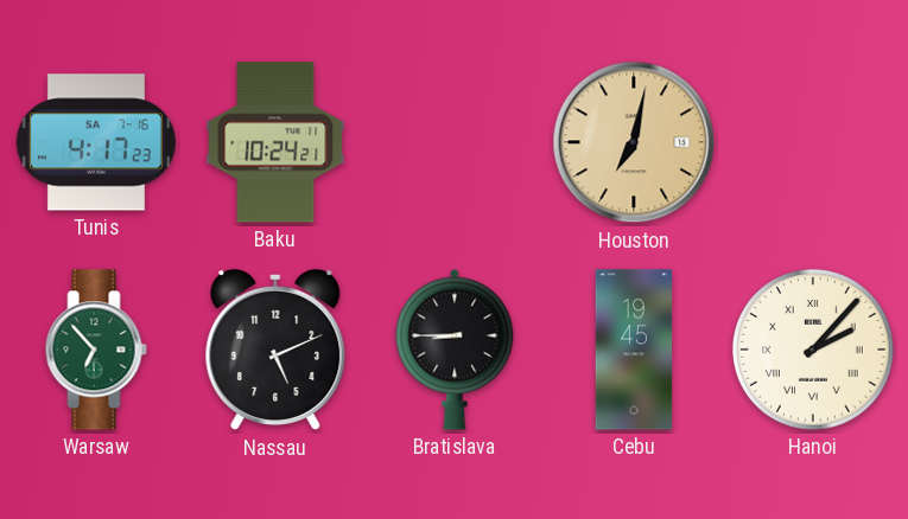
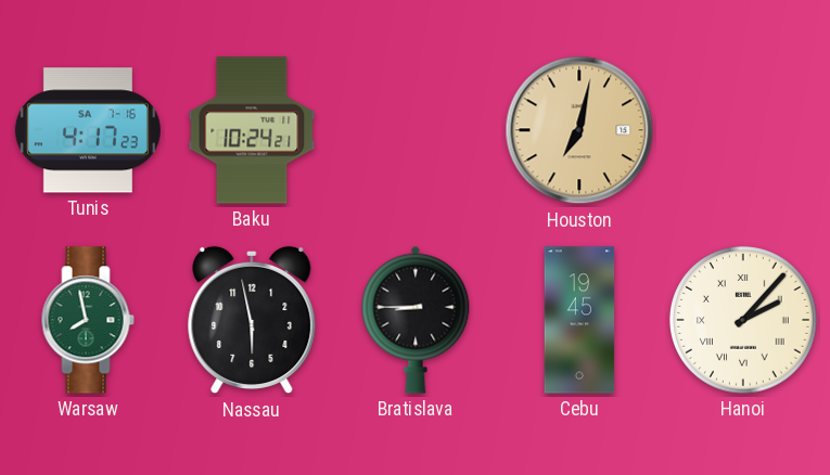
Warsaw: 6:53 -> 7:58 (88, 320)
Nassau: 5:11 -> 5:58 (252, 320)
